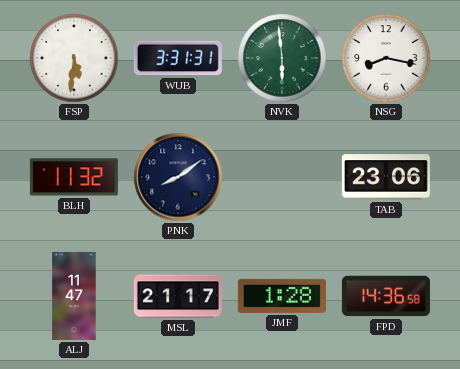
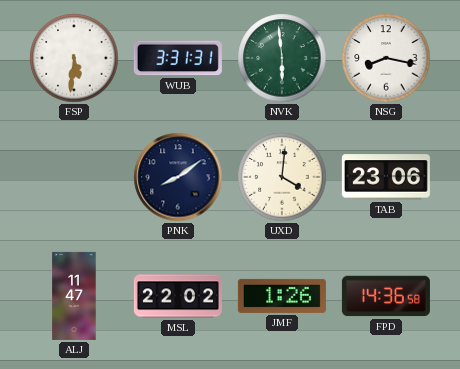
BLH: 11:32 -> none (74, 177)
UXD: none -> 4:01 (282, 177)
MSL: 21:17 -> 22:02 (178, 296)
JMF: 1:28 -> 1:26 (282, 296)
